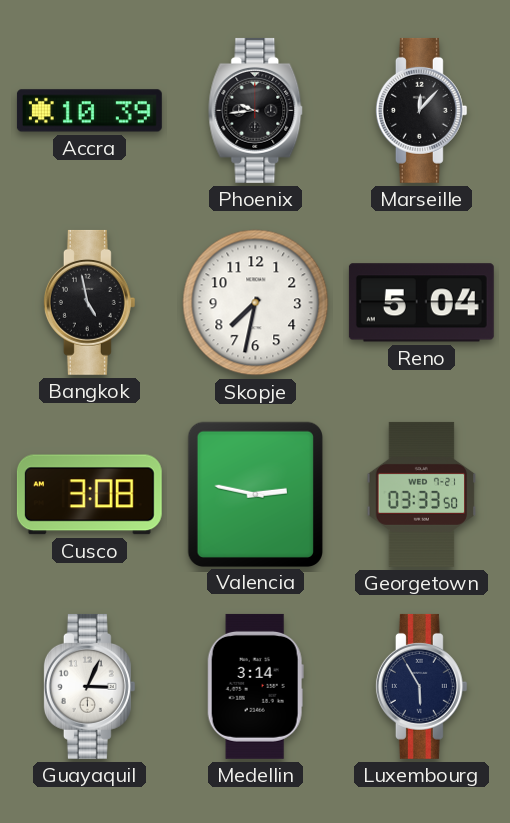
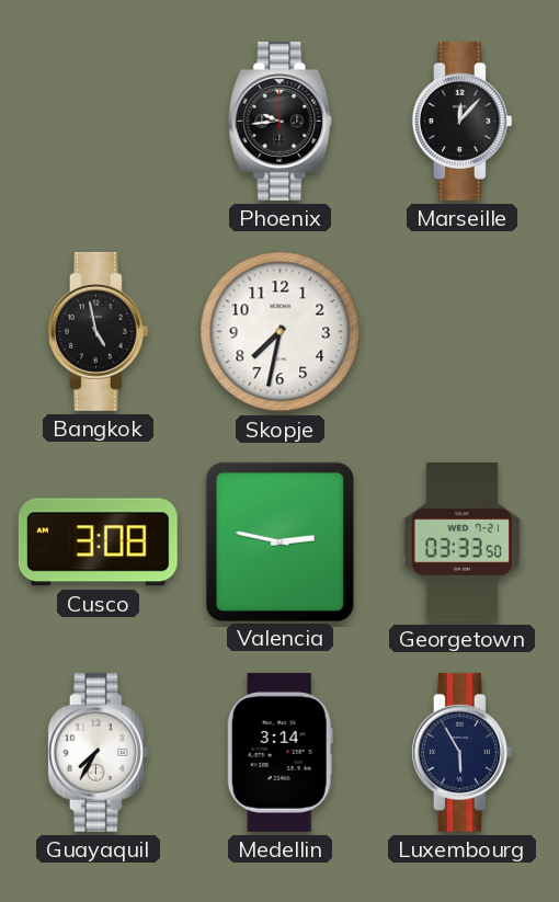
Accra: 10:39 -> none (89, 111)
Reno: 5:04 -> none (421, 303)
Guayaquil: 3:04 -> 7:35 (98, 752)
